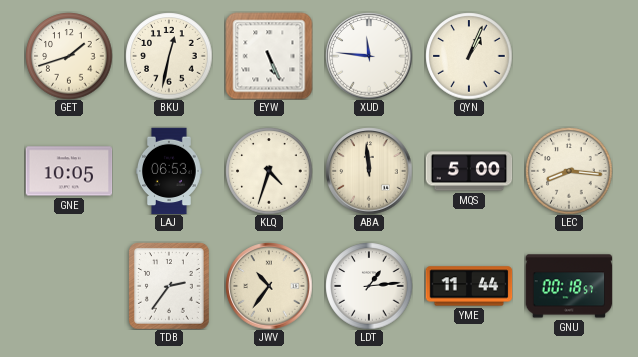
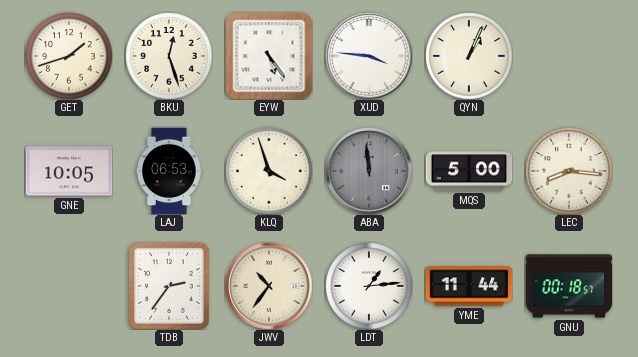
BKU: 12:32 -> 12:27 (169, 56)
EYW: 5:26 -> 5:24 (269, 56)
XUD: 11:46 -> 3:46 (369, 56)
KLQ: 4:33 -> 3:57 (269, 171)
ABA dial: cream -> grey (369, 171)
